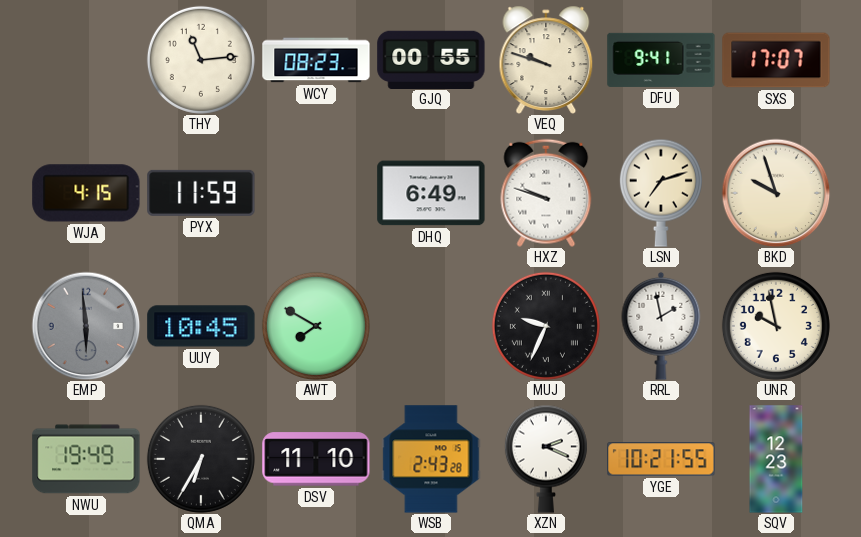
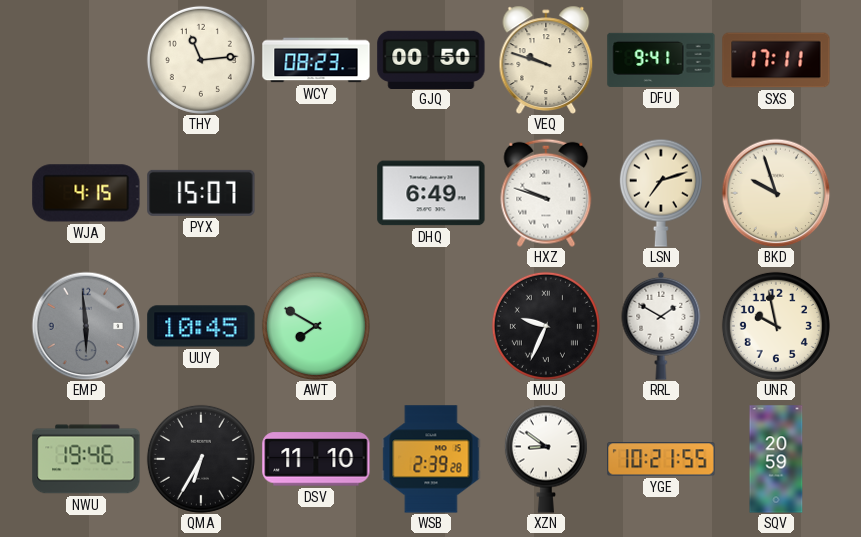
GJQ: 00:55 -> 00:50 (431, 59)
SXS: 17:07 -> 17:11 (776, 60)
PYX: 11:59 -> 15:07 (201, 193)
RRL: 1:58 -> 1:50 (661, 326)
NWU: 19:49 -> 19:46 (86, 459)
WSB: 2:43 -> 2:39 (431, 459)
XZN: 2:19 -> 8:51 (546, 459)
SQV: 12:23 -> 20:59 (776, 459)
